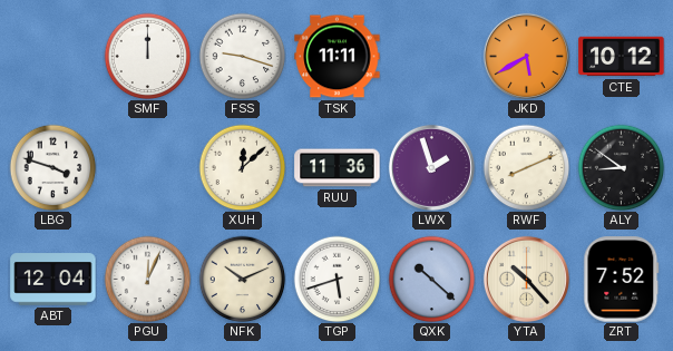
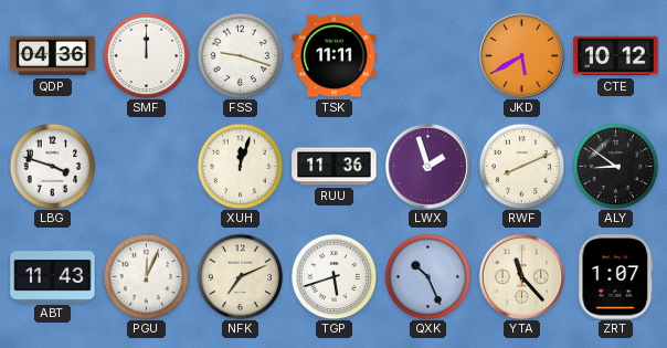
QDP: none -> 04:36 (53, 56)
XUH: 12:08 -> 12:03 (240, 166)
ABT: 12:04 -> 11:43 (53, 277)
NFK: 10:11 -> 7:11 (240, 276)
QXK: 10:22 -> 10:26 (427, 276)
YTA: 10:23 -> 11:23 (521, 276)
ZRT: 7:52 -> 1:07 (616, 277)
